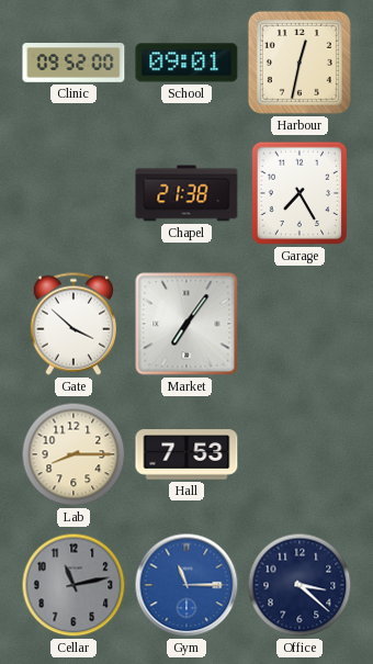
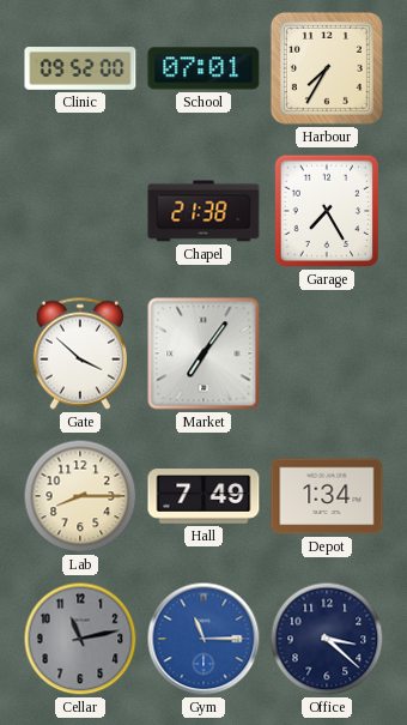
School: 09:01 -> 07:01 (203, 68)
Harbour: 12:32 -> 7:35 (327, 68)
Hall: 7:53 -> 7:49 (203, 496)
Depot: none -> 1:34 (327, 496)
